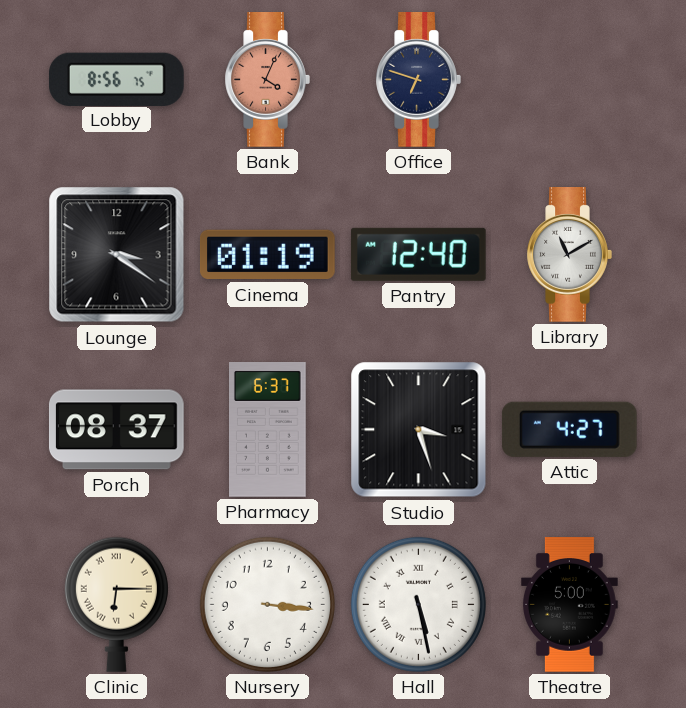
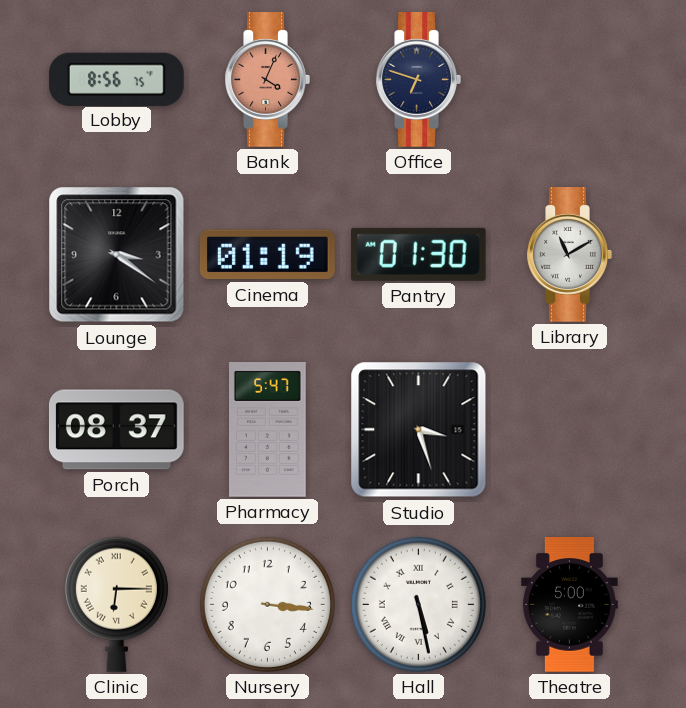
Pantry: 12:40 -> 01:30 (418, 254)
Pharmacy: 6:37 -> 5:47 (268, 430)
Attic: 4:27 -> none (569, 429)
